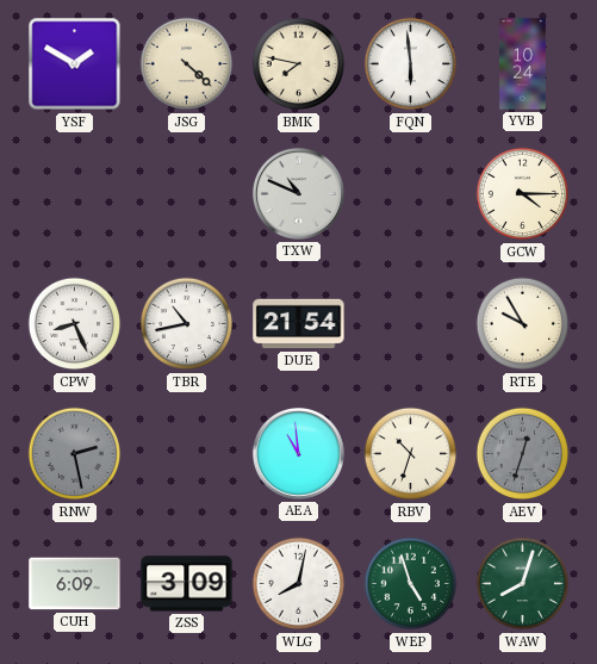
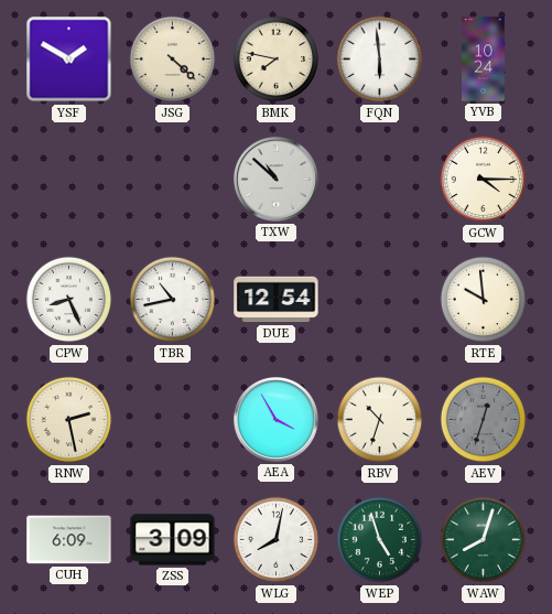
TXW: 10:49 -> 10:52 (275, 179)
DUE: 21:54 -> 12:54 (277, 300)
RTE: 9:55 -> 9:59 (484, 300)
RNW dial: grey -> cream (69, 420)
AEA: 10:59 -> 3:55 (275, 419)
